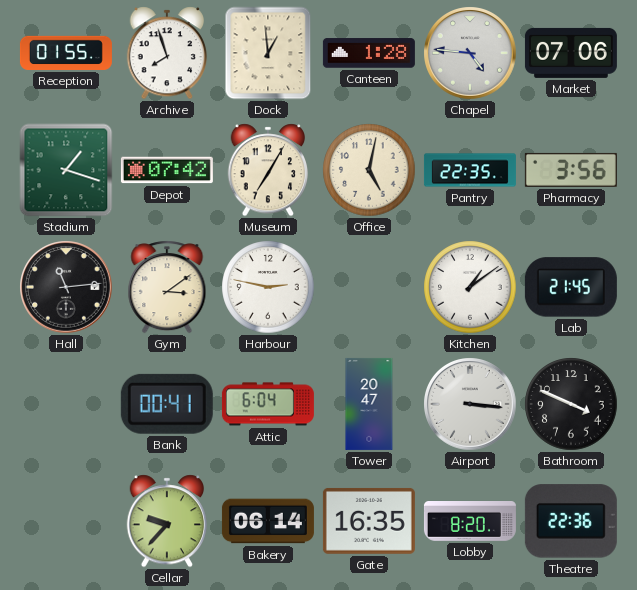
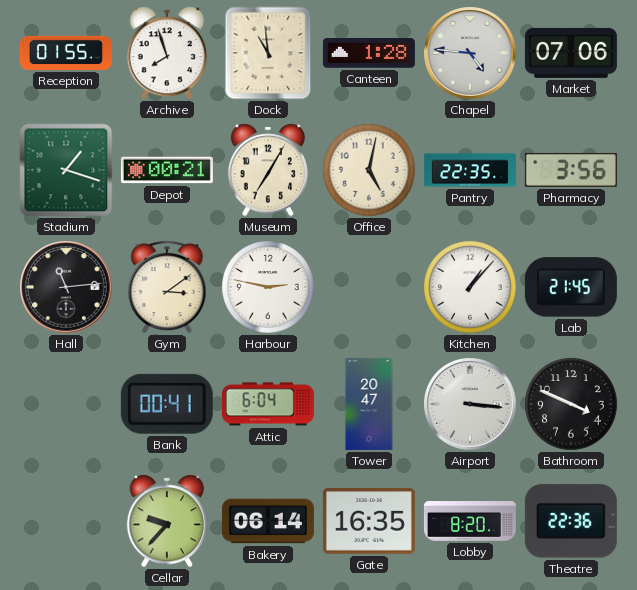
Dock: 12:59 -> 10:59 (268, 53)
Depot: 07:42 -> 00:21 (167, 170)
Kitchen: 1:09 -> 1:07 (470, 287)
